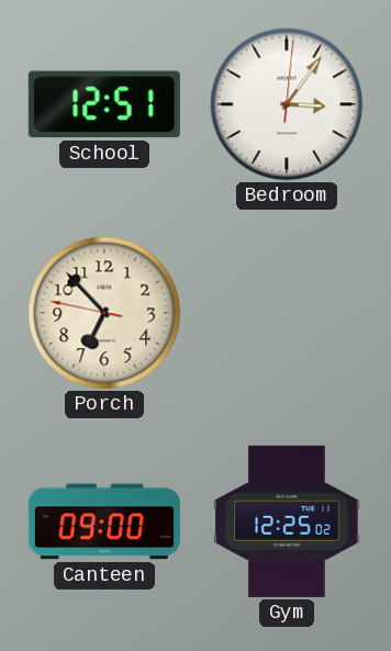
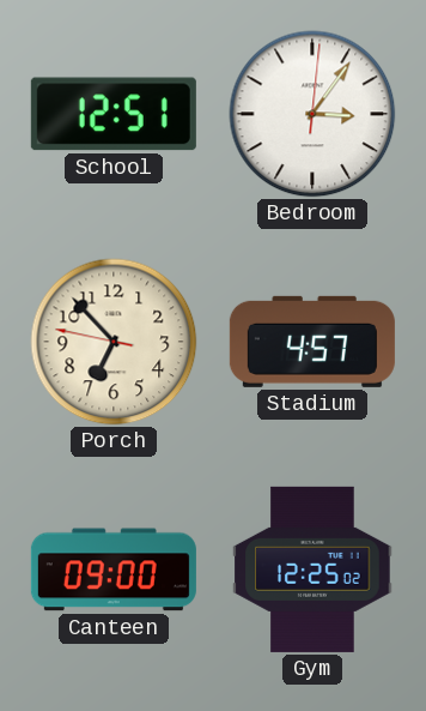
Stadium: none -> 4:57 (312, 342)
